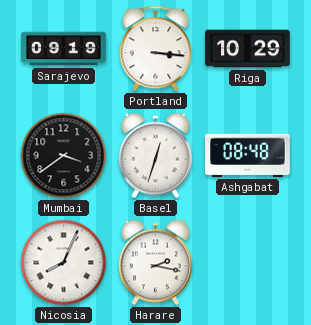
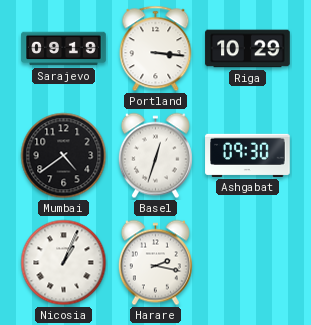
Mumbai: 3:39 -> 4:39 (64, 156)
Ashgabat: 08:48 -> 09:30 (248, 155)
Nicosia: 8:04 -> 1:04 (64, 263)
